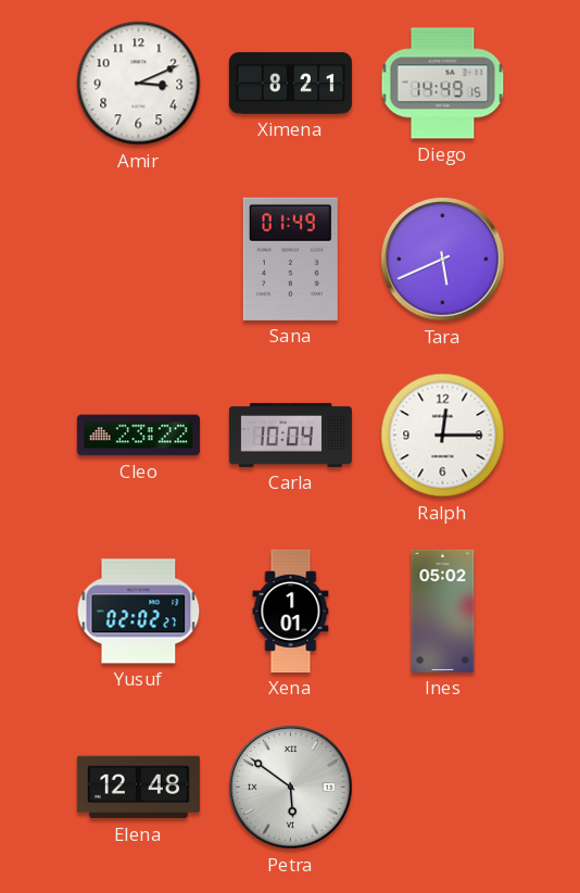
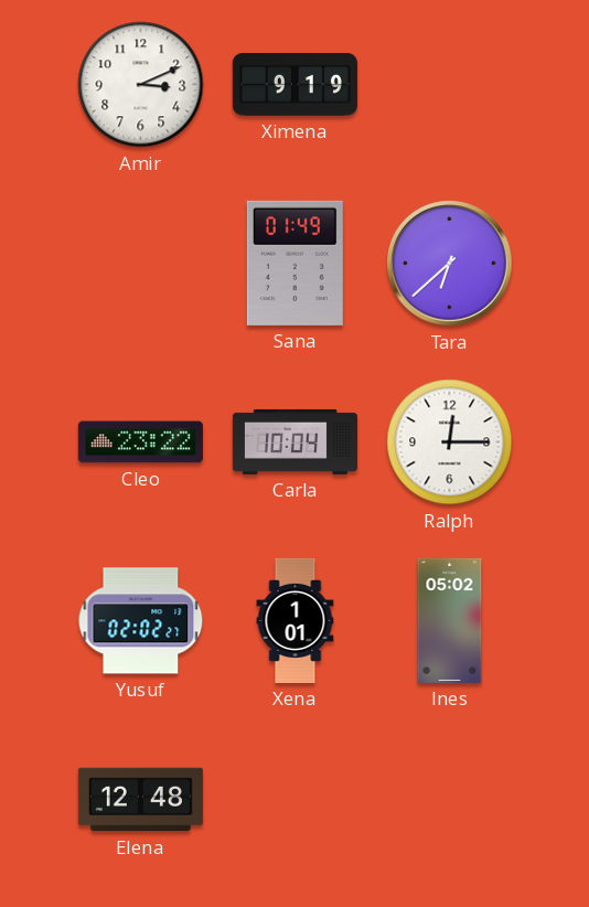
Ximena: 8:21 -> 9:19 (294, 85)
Diego: 14:49 -> none (443, 84)
Tara: 5:41 -> 6:38 (450, 264)
Petra: 5:51 -> none (291, 788)
